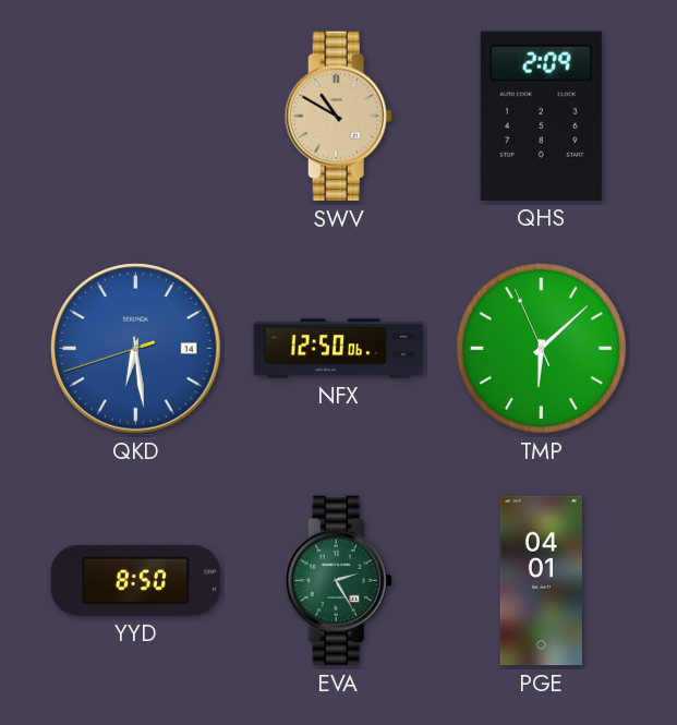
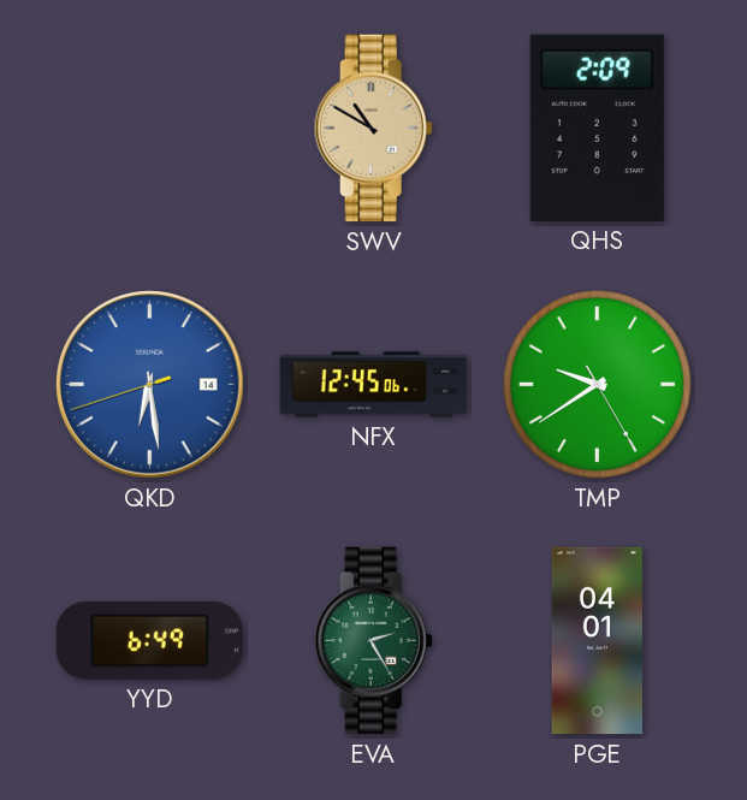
NFX: 12:50 -> 12:45 (374, 385)
TMP: 6:07 -> 9:39 (597, 384)
YYD: 8:50 -> 6:49 (149, 640)
